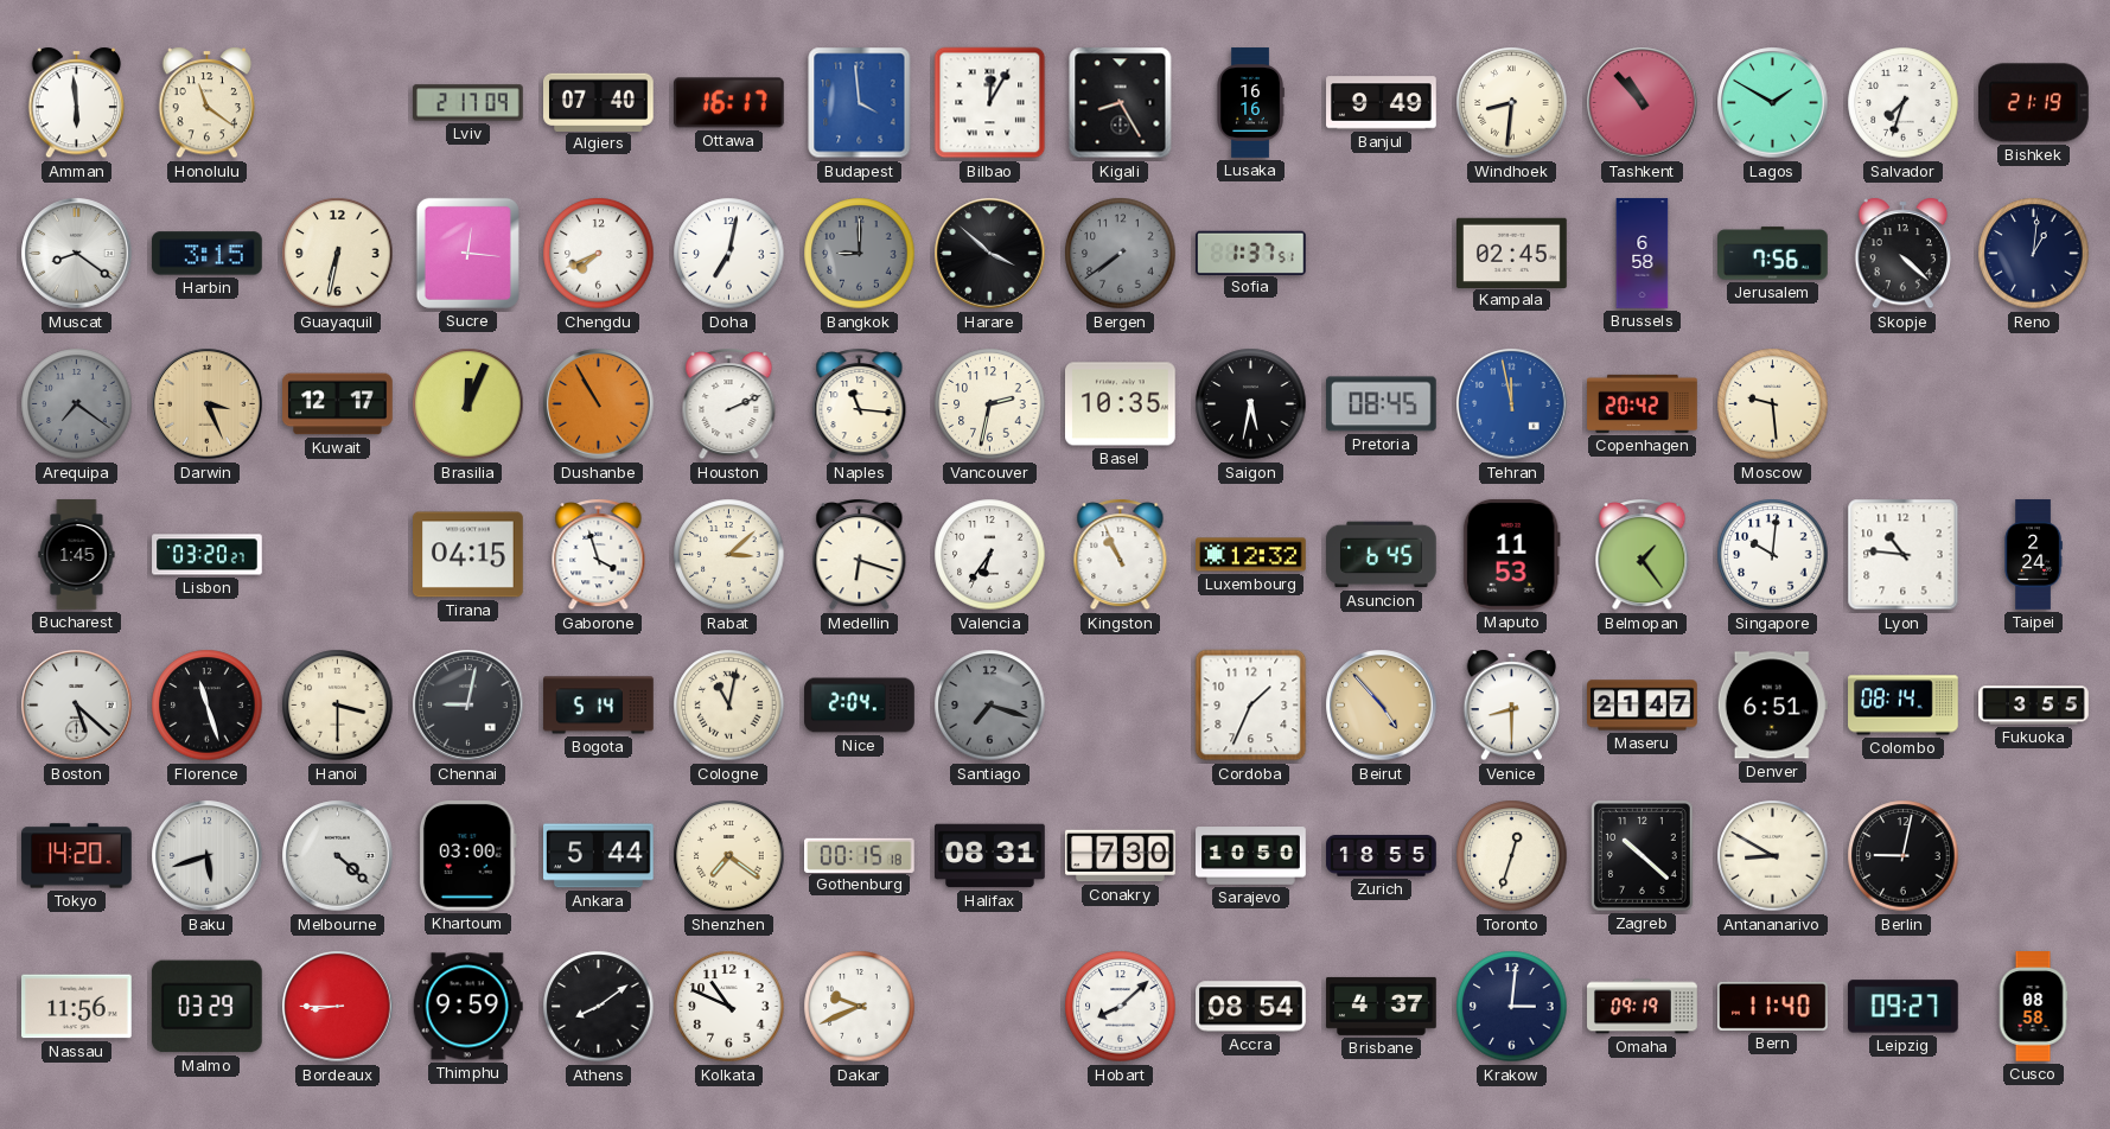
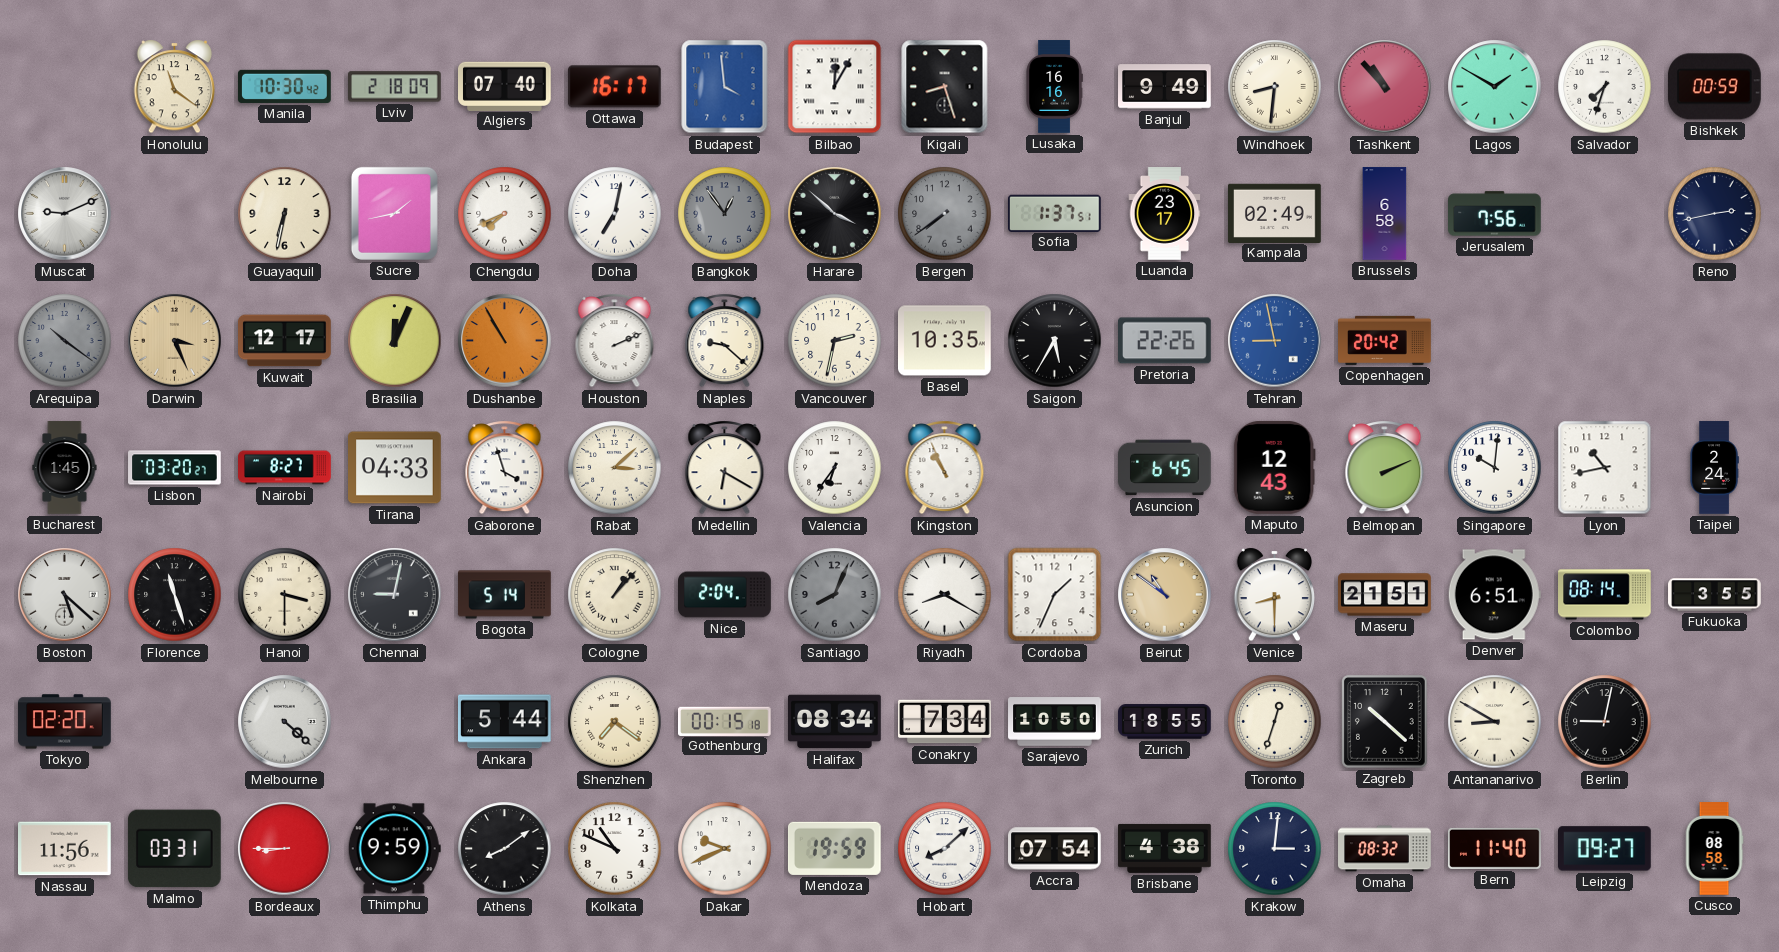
Amman: 5:59 -> none (77, 103)
Manila: none -> 10:30 (285, 86)
Lviv: 2:17 -> 2:18 (395, 87)
Kigali: 8:25 -> 8:27 (945, 87)
Bishkek: 21:19 -> 00:59 (1715, 87)
Muscat: 8:21 -> 9:11 (65, 214)
Harbin: 3:15 -> none (208, 254)
Sucre: 12:16 -> 1:43 (394, 213)
Bangkok: 9:00 -> 12:54 (725, 214)
Luanda: none -> 23:17 (1165, 214)
Kampala: 02:45 -> 02:49 (1275, 213)
Skopje: 4:22 -> none (1904, 254)
Reno: 1:01 -> 2:43 (1715, 214)
Arequipa: 7:21 -> 10:21 (65, 341)
Naples: 11:16 -> 9:22 (725, 341)
Saigon: 5:32 -> 5:35 (1055, 341)
Pretoria: 08:45 -> 22:26 (1165, 341)
Tehran: 11:58 -> 8:58 (1275, 341)
Moscow: 9:29 -> none (1773, 404)
Nairobi: none -> 8:27 (285, 468)
Tirana: 04:15 -> 04:33 (395, 468)
Medellin: 6:18 -> 6:20 (725, 468)
Luxembourg: 12:32 -> none (1251, 555)
Maputo: 11:53 -> 12:43 (1274, 468)
Belmopan: 1:24 -> 2:11 (1385, 468)
Lyon: 10:46 -> 10:43 (1605, 468)
Cologne: 11:02 -> 1:07 (615, 595)
Santiago: 7:18 -> 8:04 (835, 595)
Riyadh: none -> 8:20 (945, 595)
Beirut: 4:53 -> 10:51 (1165, 595)
Maseru: 21:47 -> 21:51 (1385, 595)
Tokyo: 14:20 -> 02:20 (65, 722)
Baku: 5:42 -> none (208, 856)
Khartoum: 03:00 -> none (467, 856)
Halifax: 08:31 -> 08:34 (835, 722)
Conakry: 7:30 -> 7:34 (945, 722)
Malmo: 03:29 -> 03:31 (174, 849)
Mendoza: none -> 19:59 (834, 848)
Accra: 08:54 -> 07:54 (1055, 849)
Brisbane: 4:37 -> 4:38 (1165, 848)
Omaha: 09:19 -> 08:32 (1385, 849)
